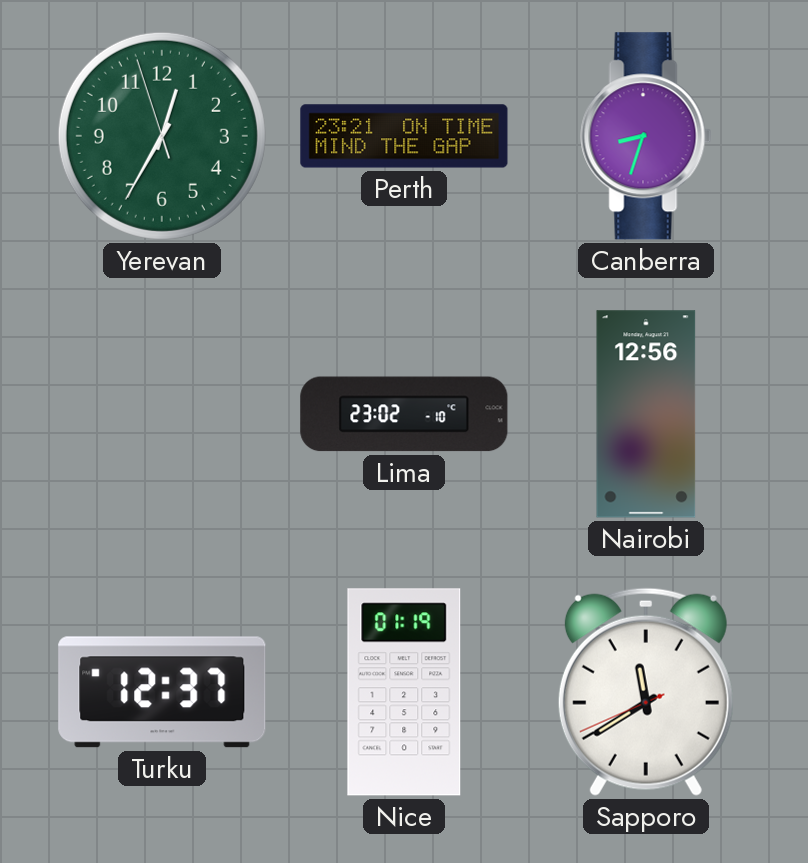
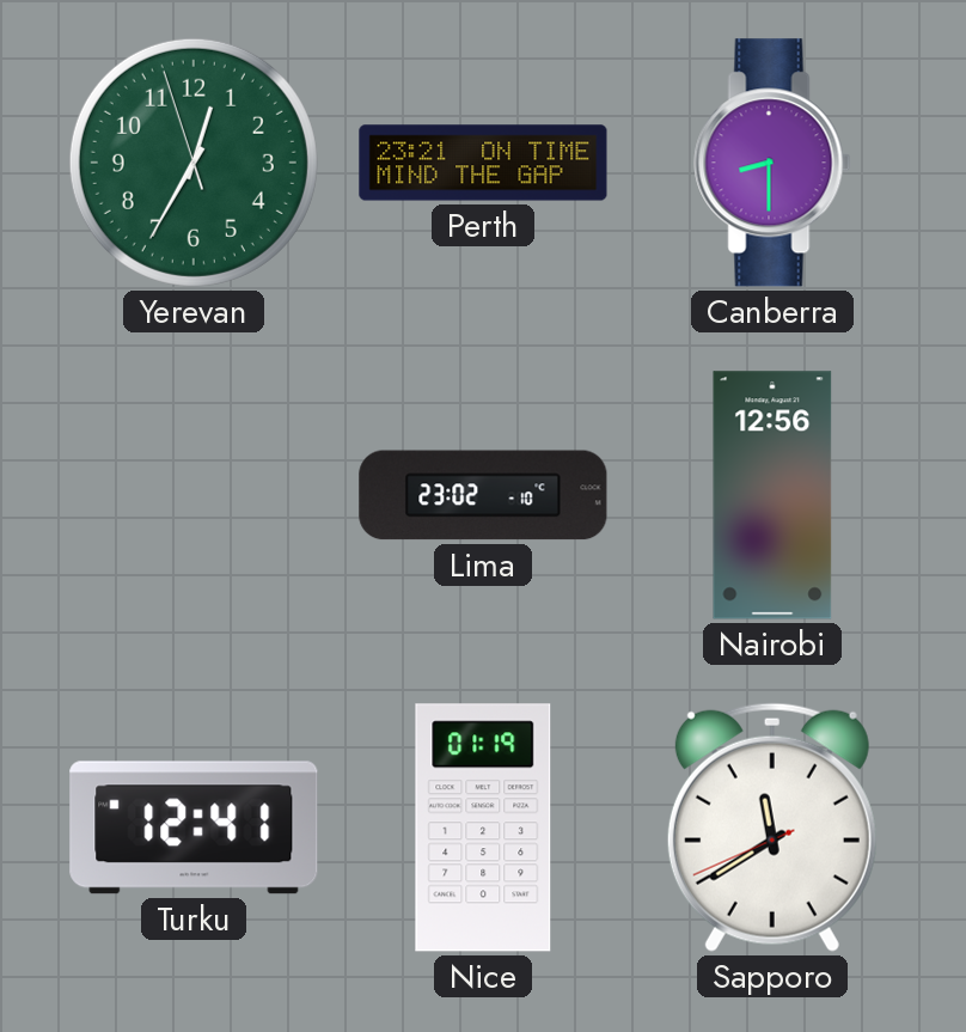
Canberra: 8:33 -> 8:30 (772, 163)
Turku: 12:37 -> 12:41 (194, 828)
